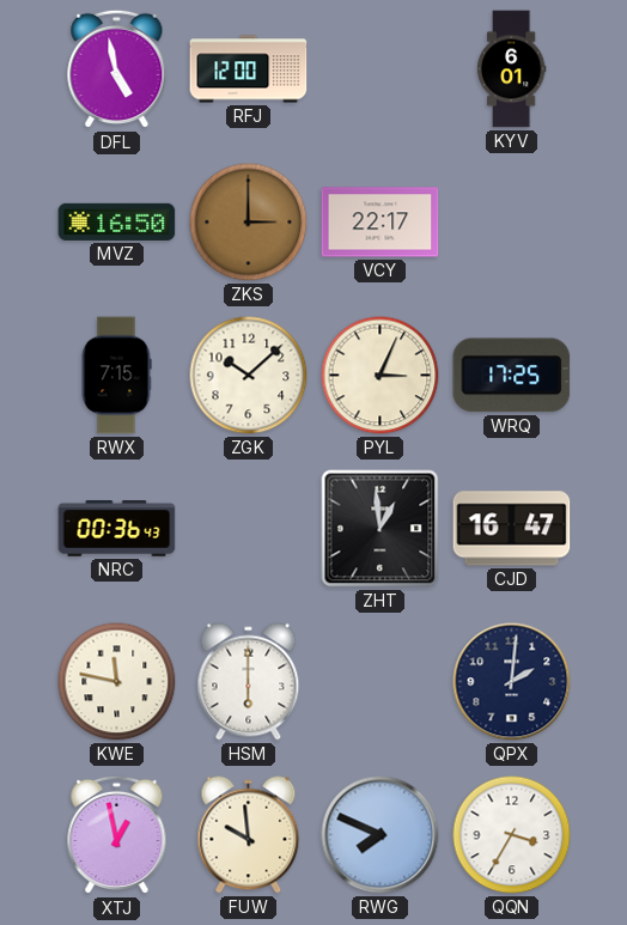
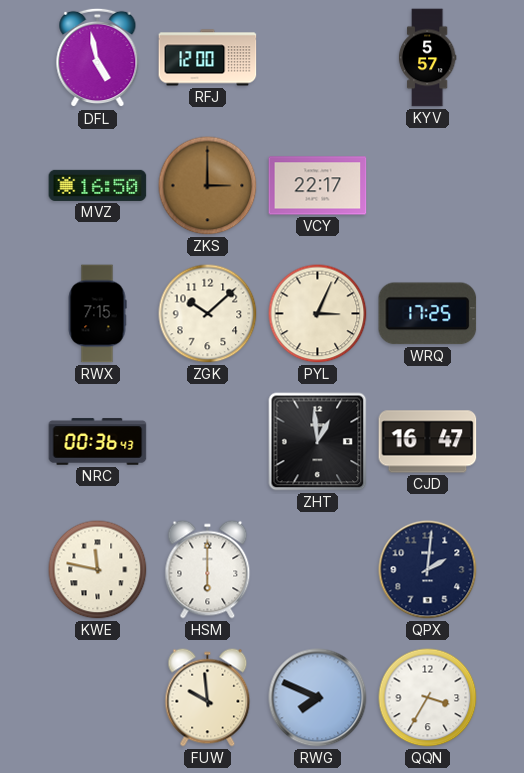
KYV: 6:01 -> 5:57 (427, 58)
XTJ: 12:58 -> none (117, 835)
